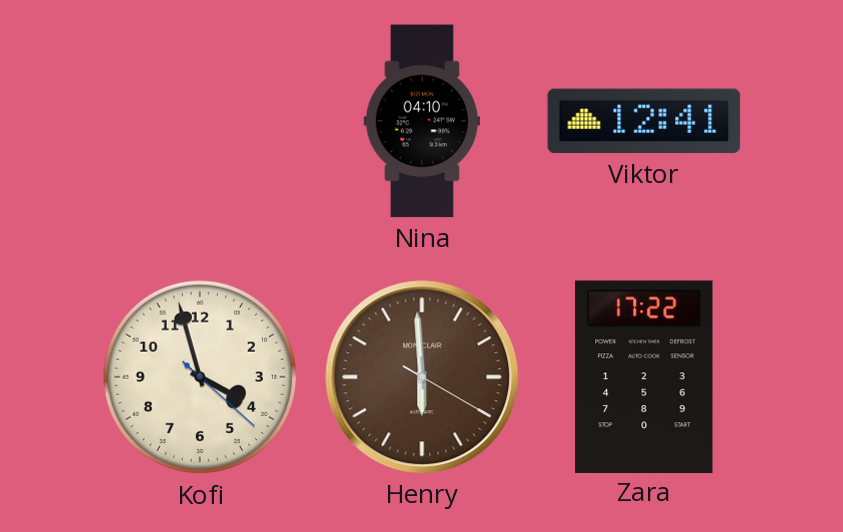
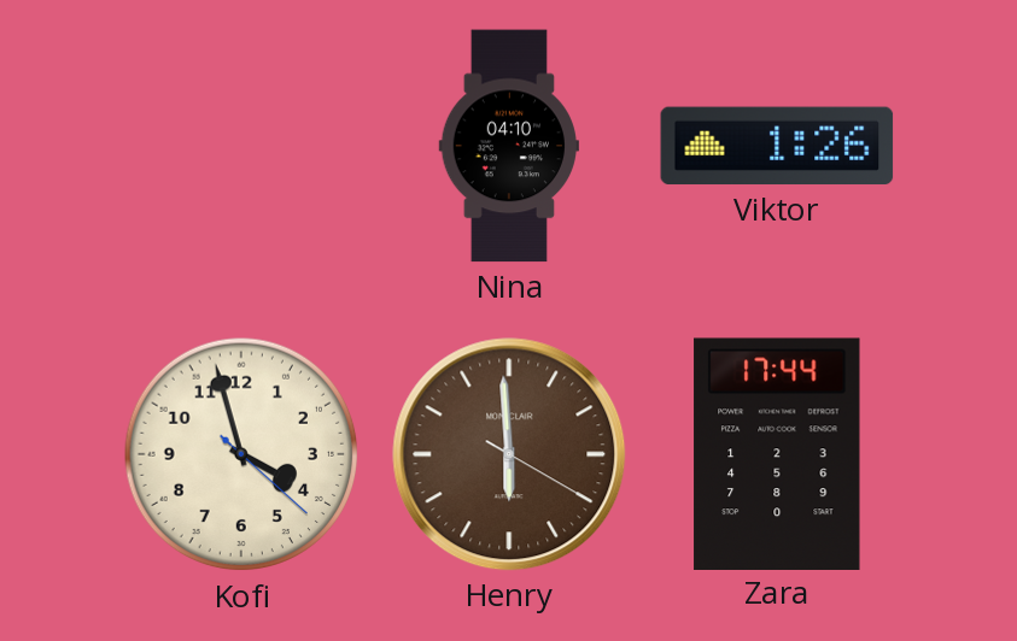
Viktor: 12:41 -> 1:26 (777, 146)
Zara: 17:22 -> 17:44 (777, 453)
